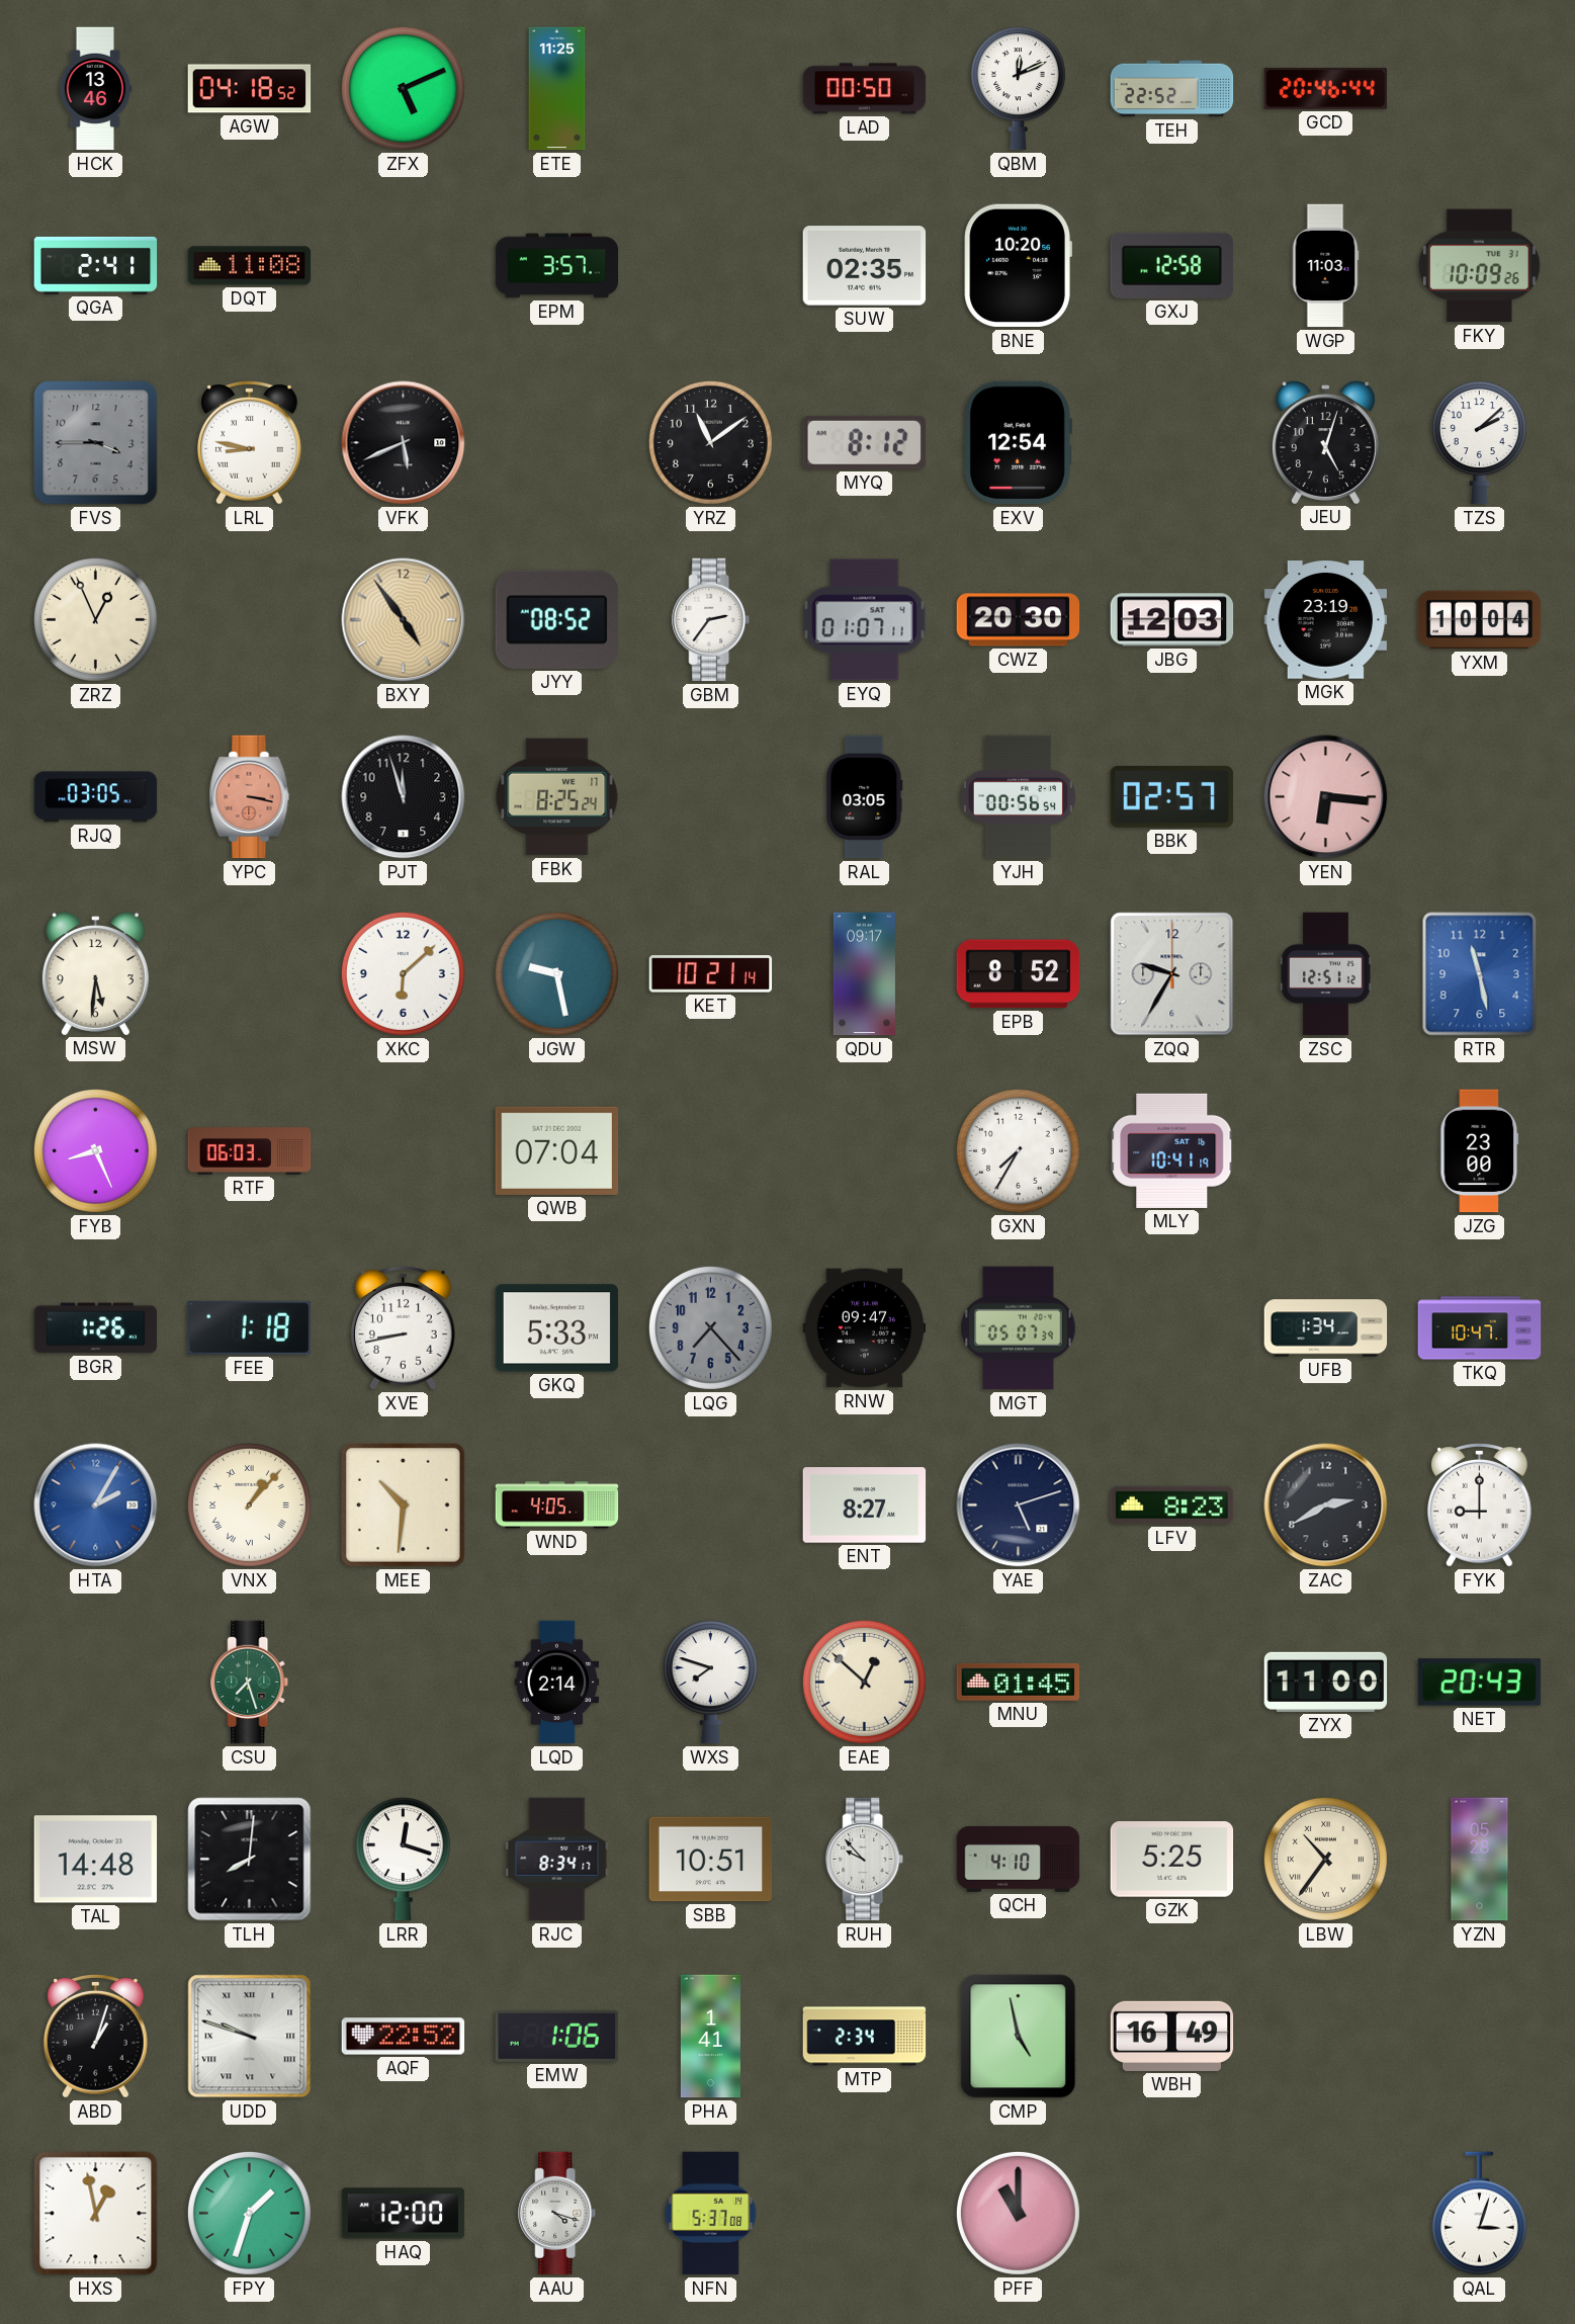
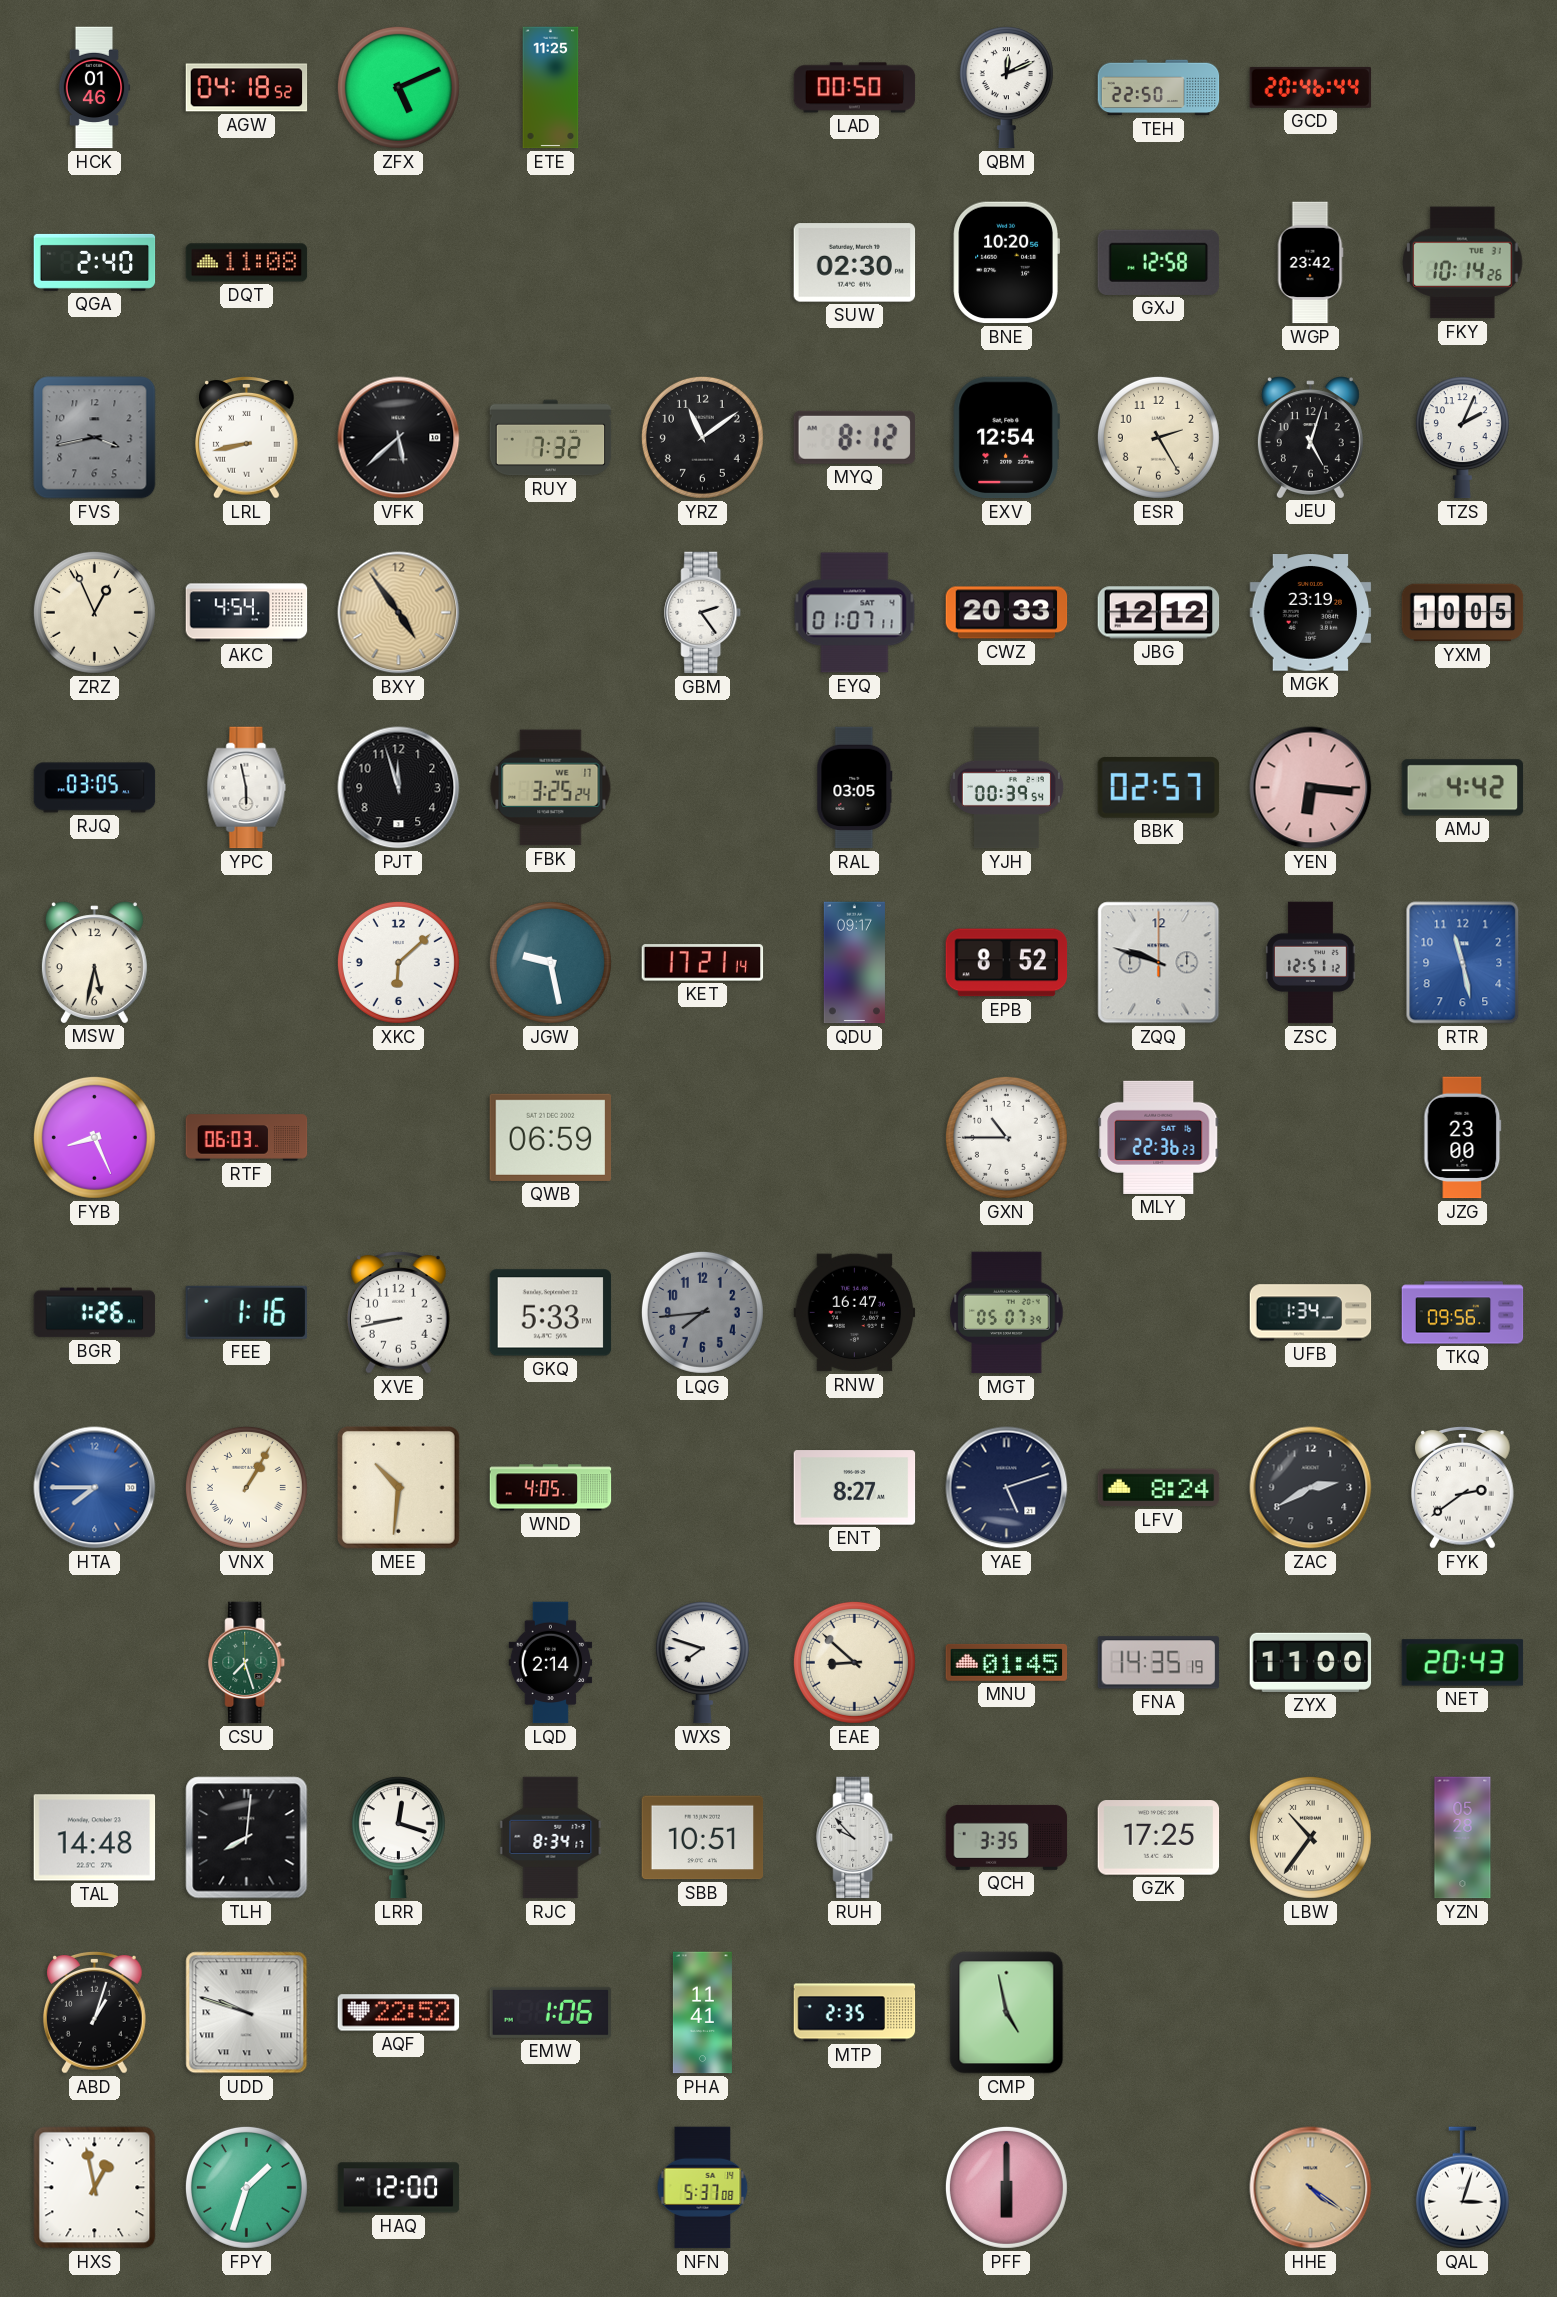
HCK: 13:46 -> 01:46 (94, 88)
TEH: 22:52 -> 22:50 (1159, 88)
QGA: 2:41 -> 2:40 (95, 262)
EPM: 3:57 -> none (557, 266)
SUW: 02:35 -> 02:30 (855, 263)
WGP: 11:03 -> 23:42 (1310, 263)
FKY: 10:09 -> 10:14 (1463, 263)
FVS: 3:45 -> 3:43 (95, 438)
LRL: 8:47 -> 8:43 (247, 438)
VFK: 5:41 -> 5:38 (399, 438)
RUY: none -> 7:32 (551, 438)
ESR: none -> 2:25 (1158, 437)
TZS: 2:08 -> 2:04 (1462, 438)
AKC: none -> 4:54 (247, 613)
JYY: 08:52 -> none (556, 619)
GBM: 2:36 -> 2:24 (703, 613)
CWZ: 20:30 -> 20:33 (1007, 613)
JBG: 12:03 -> 12:12 (1159, 613)
YXM: 10:04 -> 10:05 (1463, 613)
YPC: 3:17 -> 5:58 (247, 788)
YPC dial: salmon -> white (247, 788)
FBK: 8:25 -> 3:25 (551, 788)
YJH: 00:56 -> 00:39 (1006, 788)
AMJ: none -> 4:42 (1463, 788)
MSW: 5:31 -> 5:32 (94, 962)
KET: 10:21 -> 17:21 (703, 963)
ZQQ: 9:35 -> 9:48 (1159, 963)
QWB: 07:04 -> 06:59 (551, 1137)
GXN: 7:35 -> 10:45 (1006, 1137)
MLY: 10:41 -> 22:36 (1159, 1137)
FEE: 1:18 -> 1:16 (246, 1312)
LQG: 7:23 -> 7:44 (702, 1312)
RNW: 09:47 -> 16:47 (855, 1313)
TKQ: 10:47 -> 09:56 (1463, 1313)
HTA: 2:05 -> 7:45 (95, 1488)
VNX: 1:07 -> 1:05 (246, 1487)
LFV: 8:23 -> 8:24 (1159, 1488)
FYK: 9:00 -> 2:39 (1463, 1488)
EAE: 12:52 -> 8:52 (854, 1662)
FNA: none -> 14:35 (1158, 1663)
QCH: 4:10 -> 3:35 (1007, 1837)
GZK: 5:25 -> 17:25 (1159, 1838)
PHA: 1:41 -> 11:41 (702, 2013)
MTP: 2:34 -> 2:35 (855, 2013)
WBH: 16:49 -> none (1172, 2036)
AAU: 4:18 -> none (557, 2214)
PFF: 11:00 -> 6:00 (1006, 2187)
HHE: none -> 4:21 (1311, 2188)
